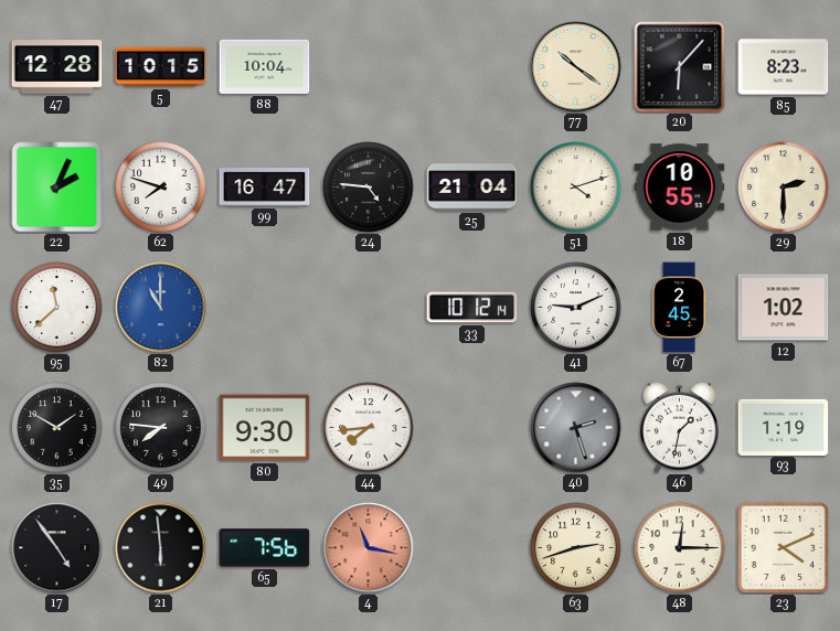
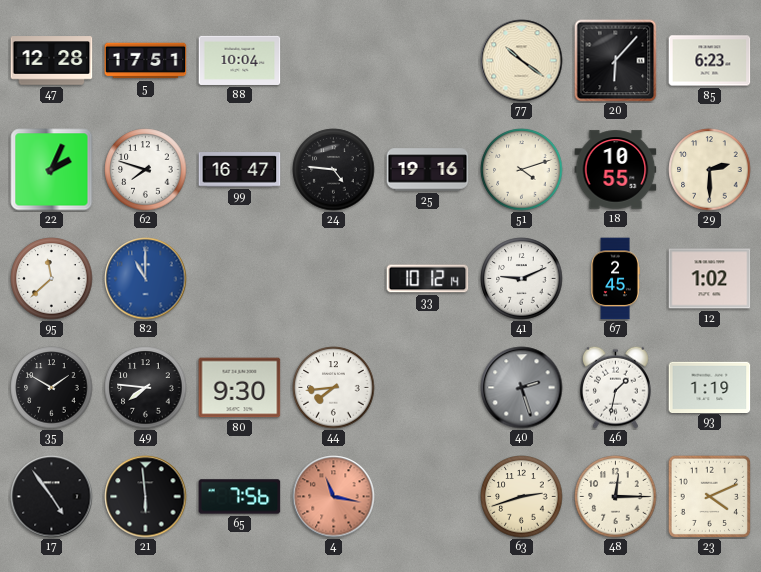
5: 10:15 -> 17:51 (146, 61)
85: 8:23 -> 6:23 (710, 61)
25: 21:04 -> 19:16 (428, 170)
